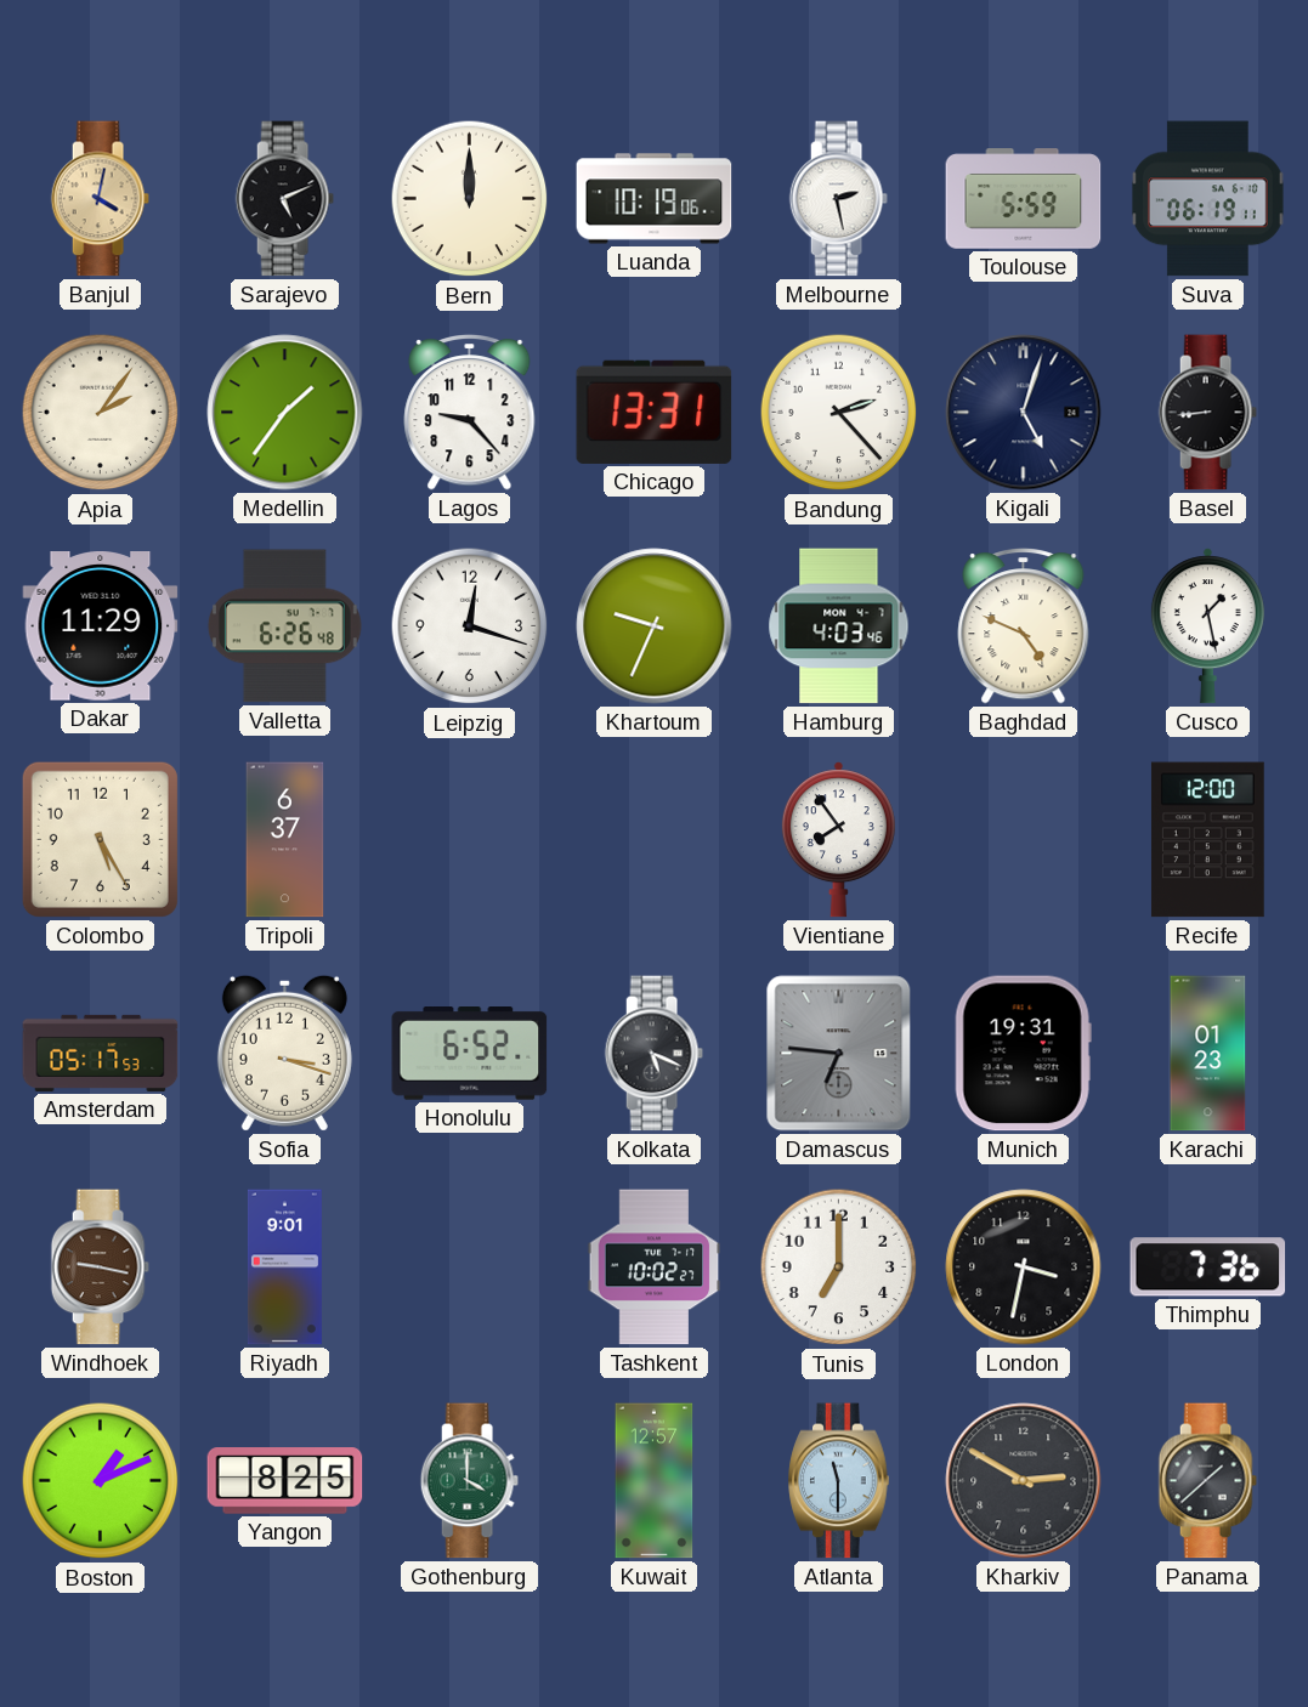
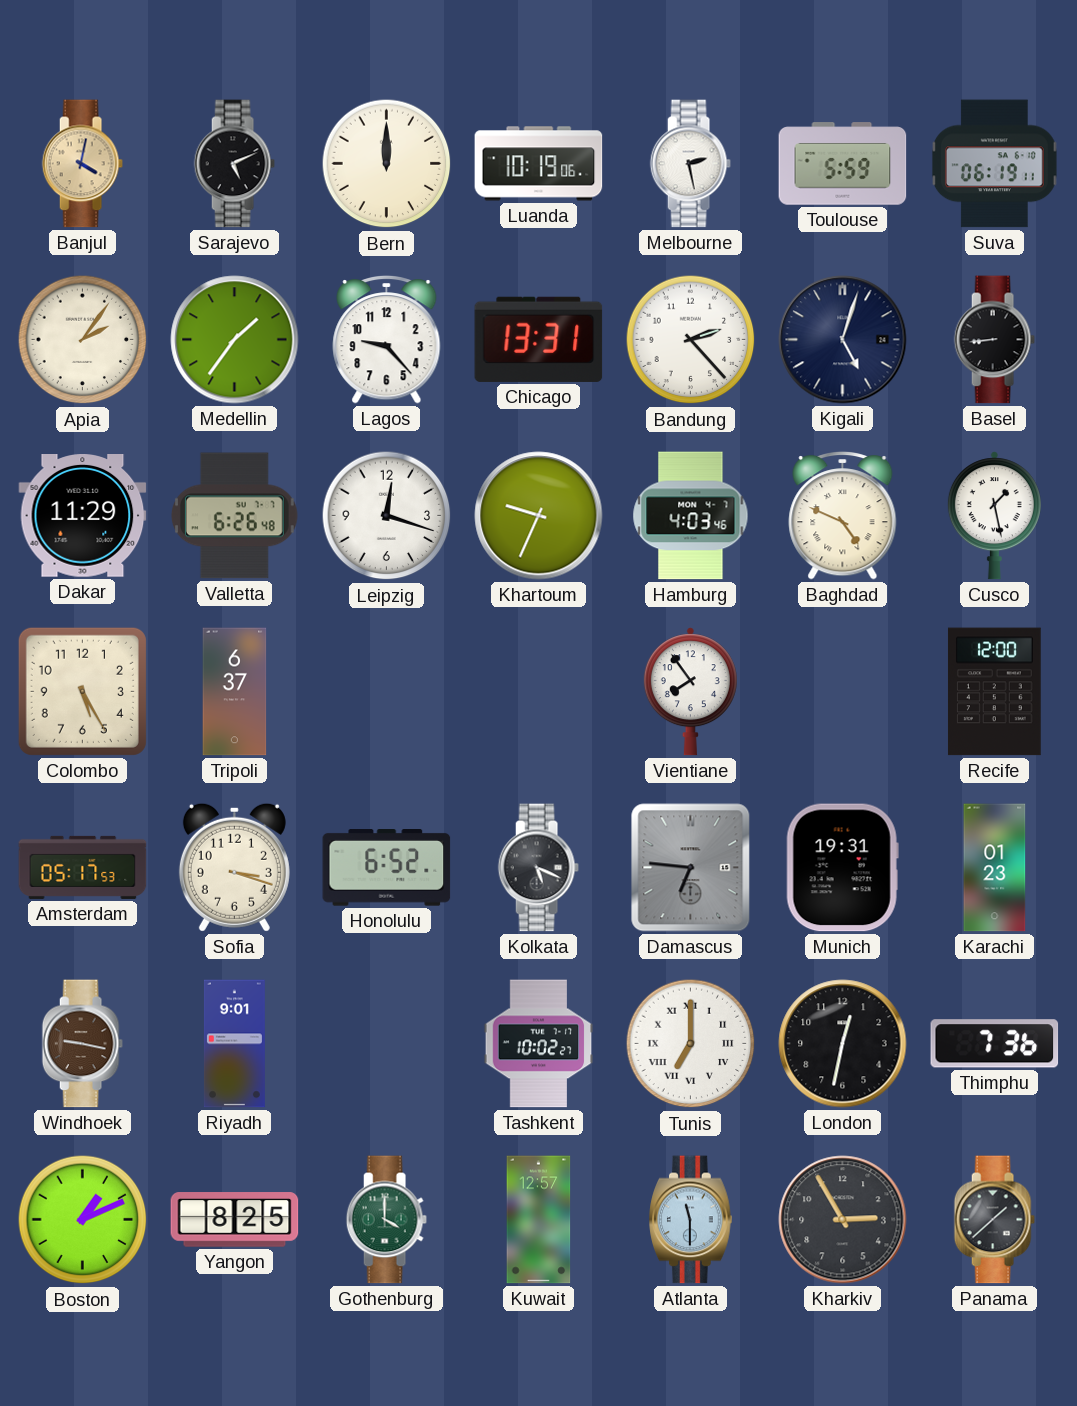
Tunis numerals: Arabic -> Roman (691, 1044)
London: 3:32 -> 12:32 (843, 1044)
Kharkiv: 2:50 -> 2:55 (843, 1220)
